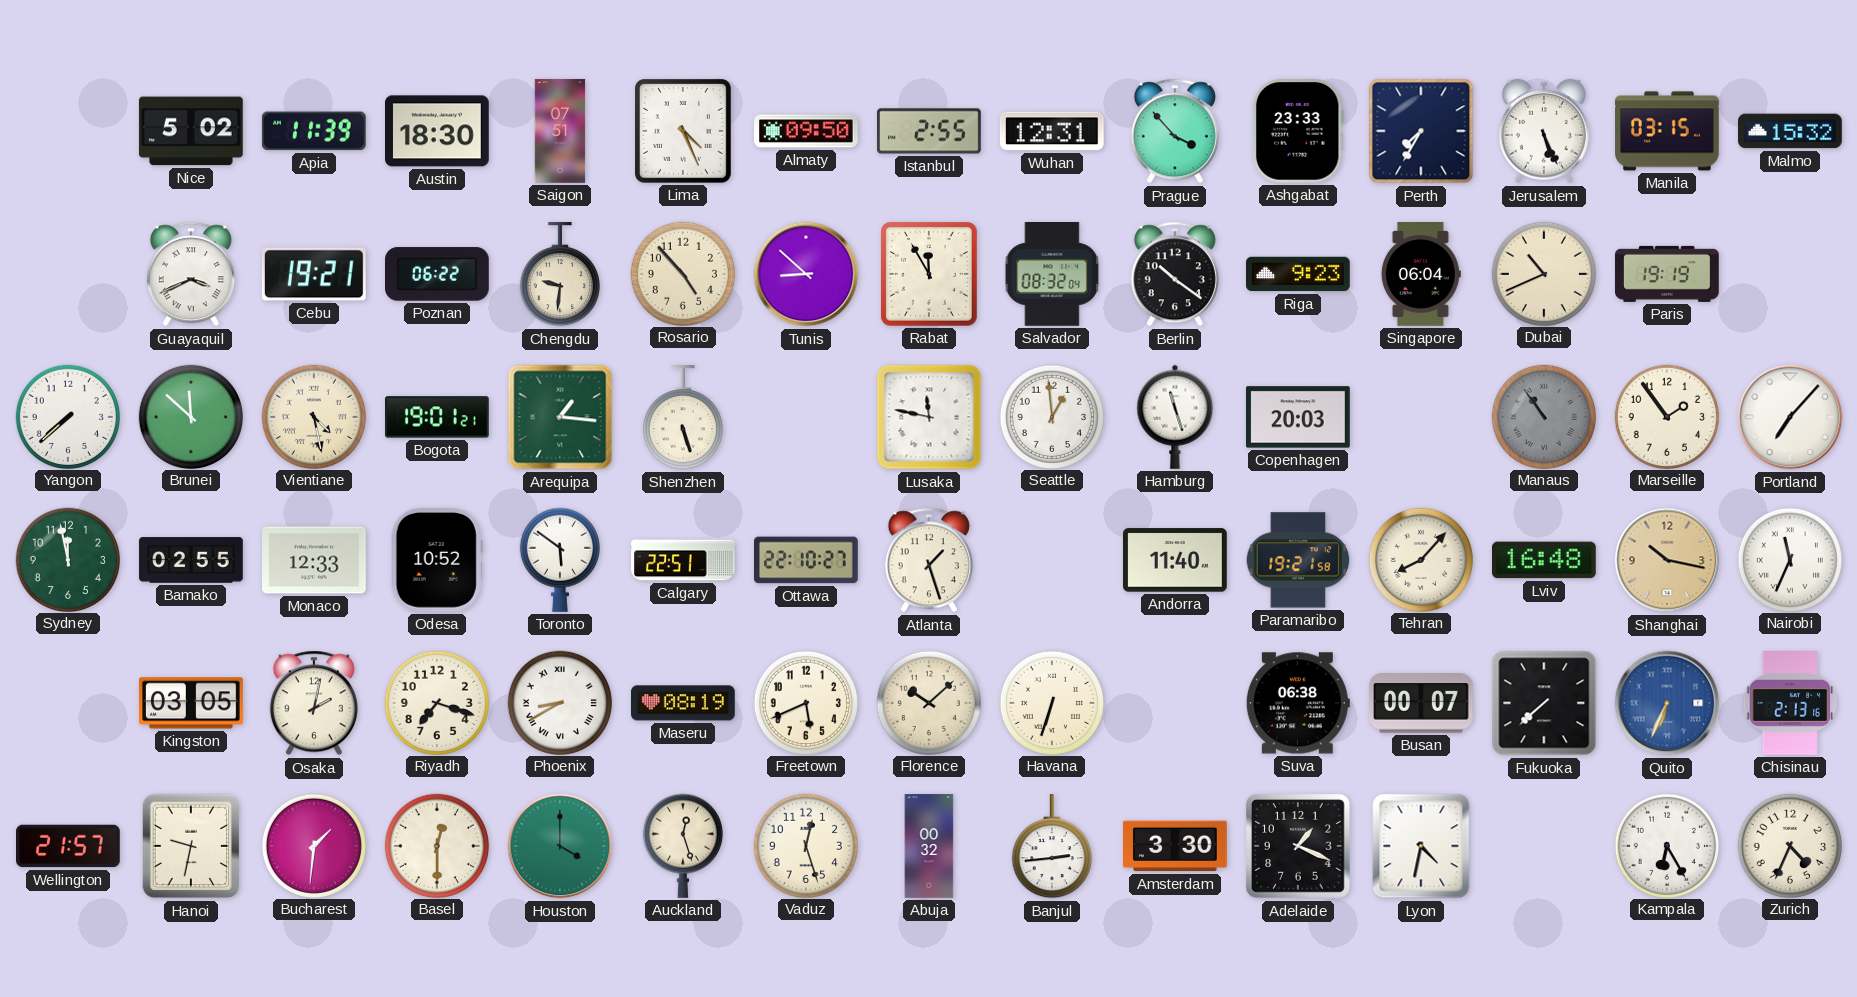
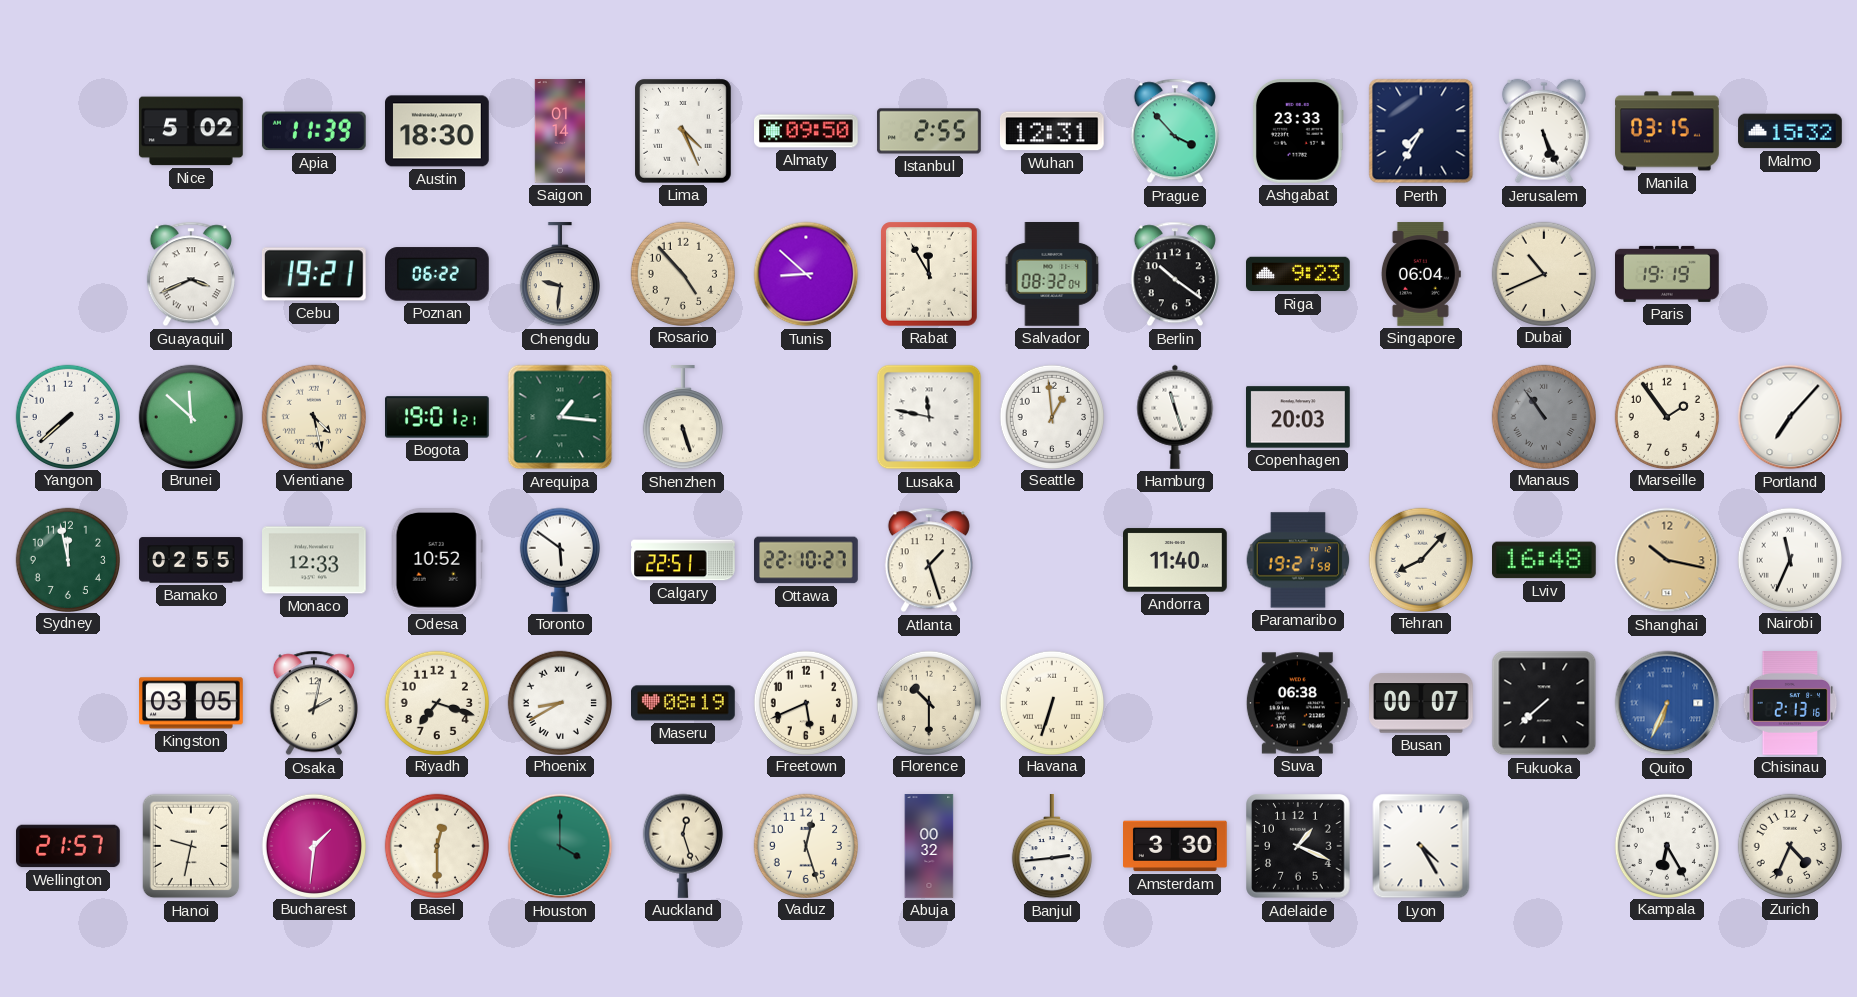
Saigon: 07:51 -> 01:14 (560, 131)
Florence: 10:08 -> 10:30 (928, 702)
Lyon: 4:32 -> 4:25 (1421, 846)
